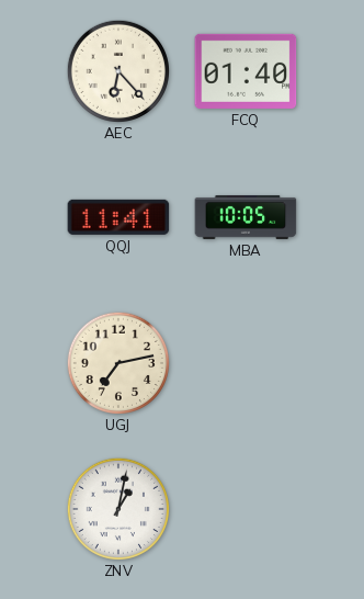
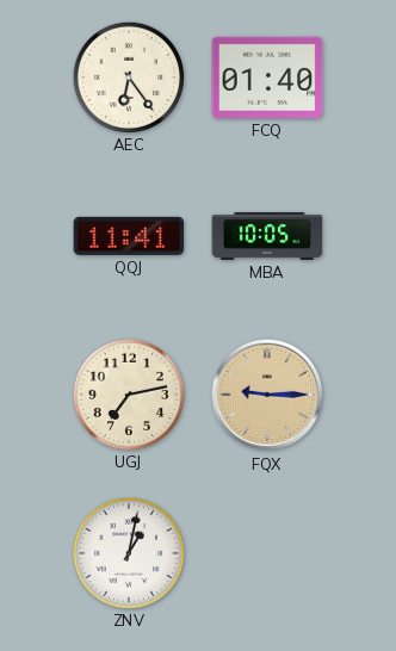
AEC: 6:23 -> 6:24 (128, 76)
FQX: none -> 9:15 (267, 395)
